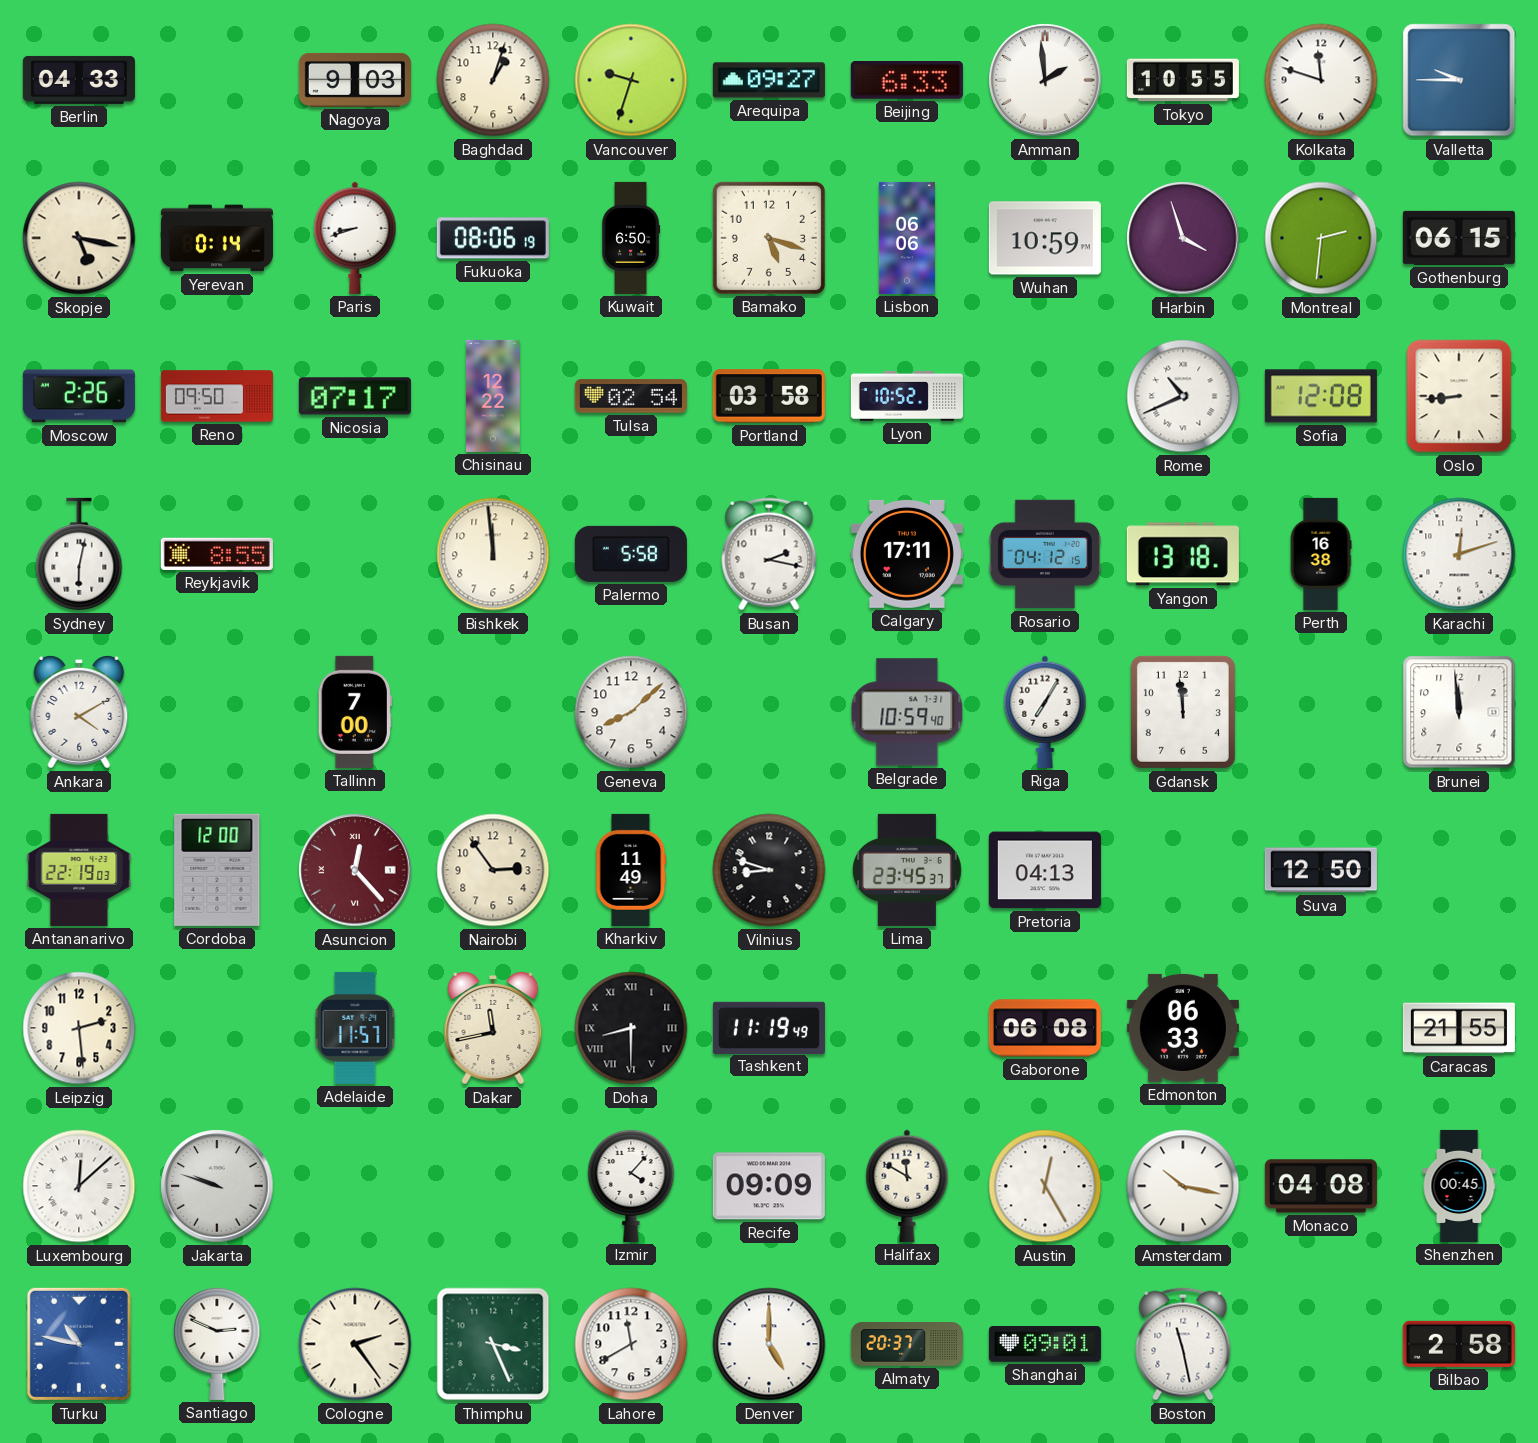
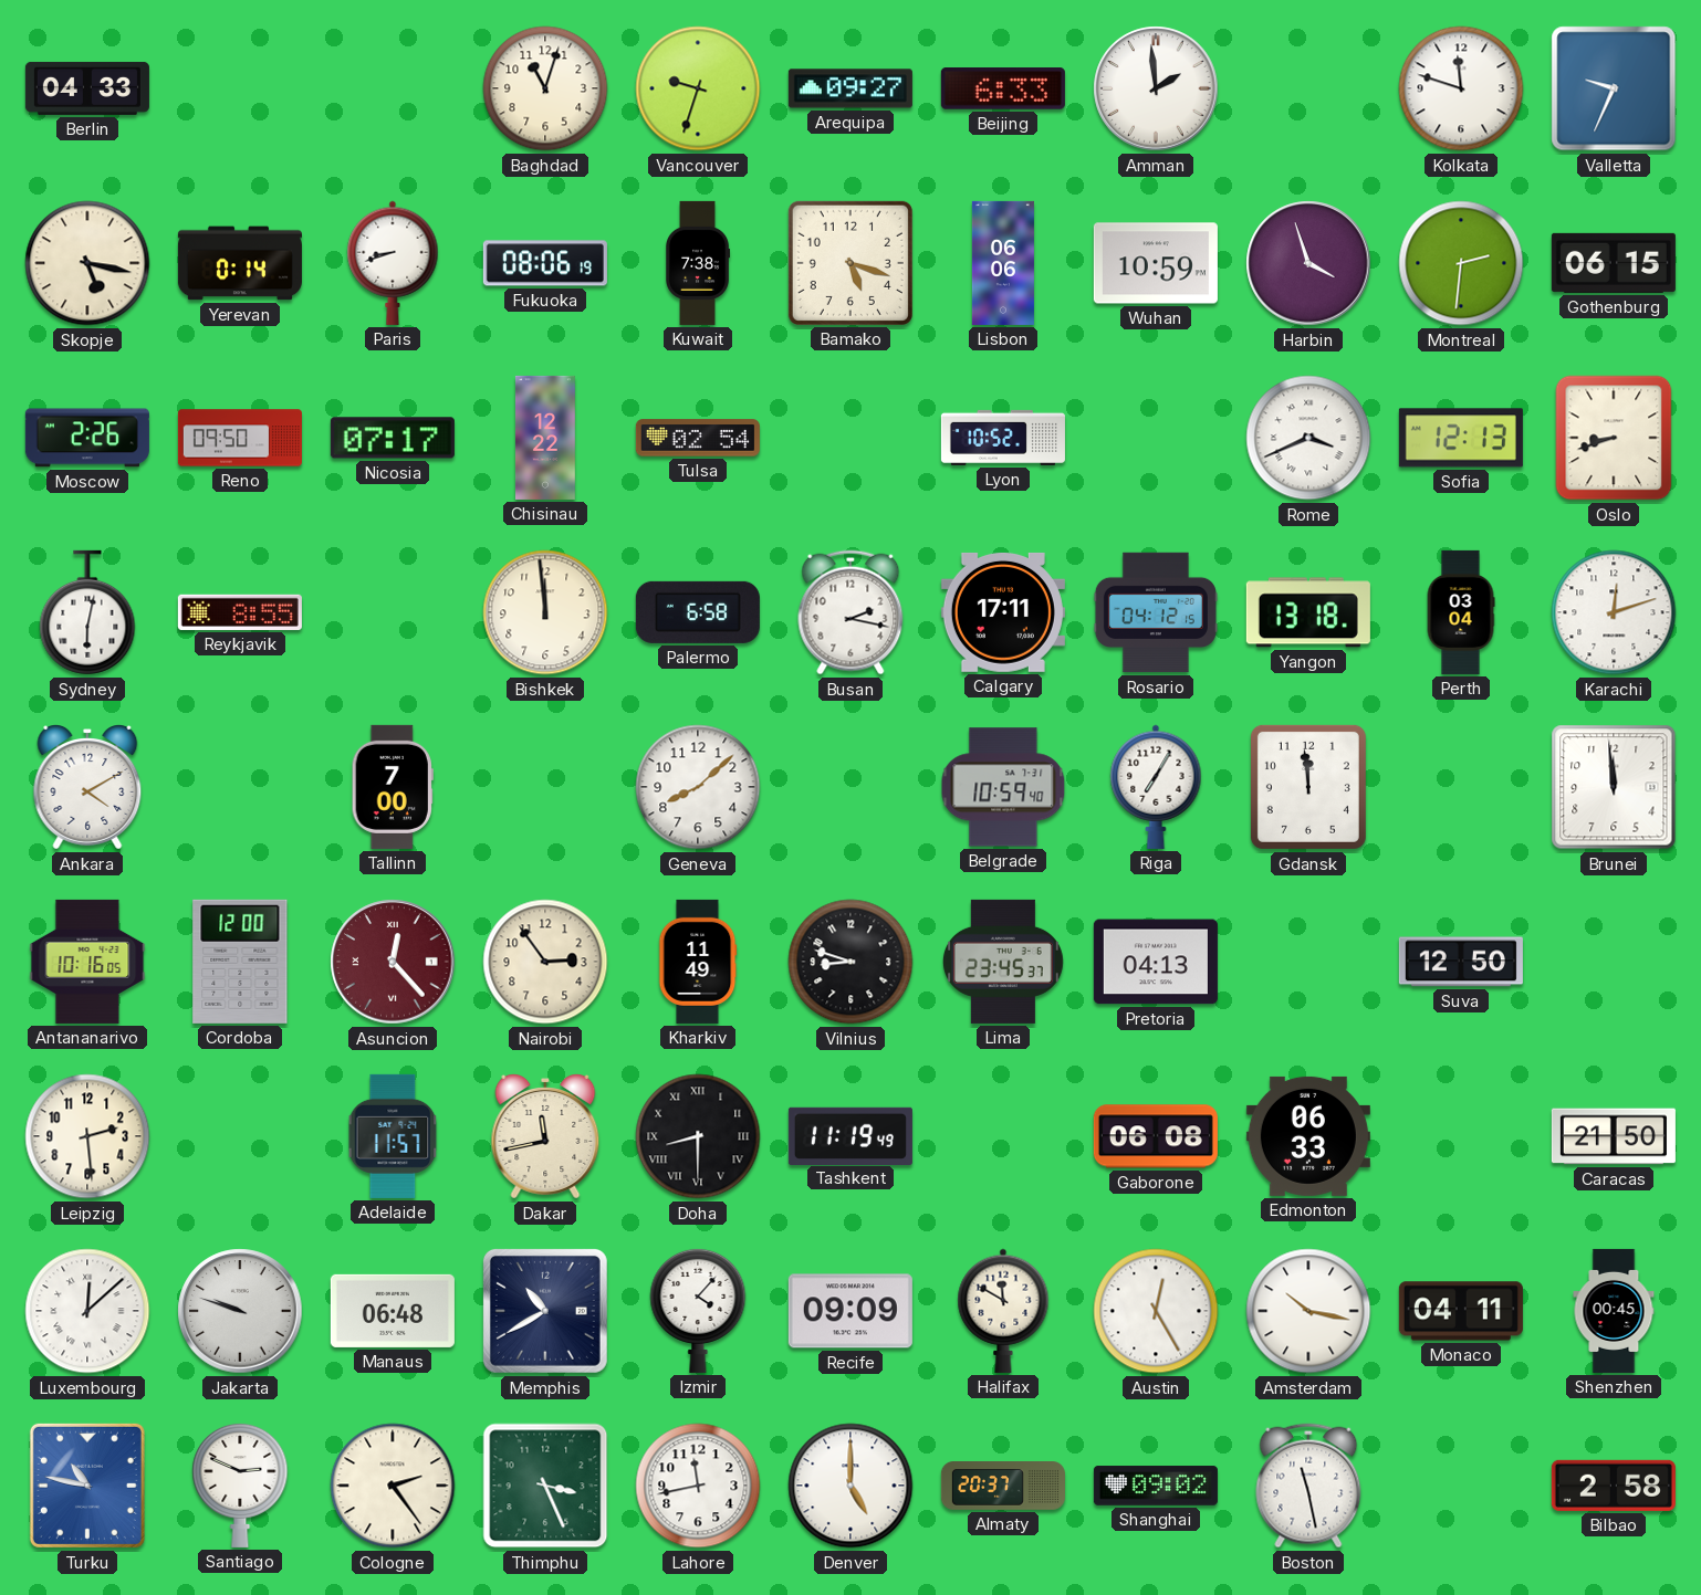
Nagoya: 9:03 -> none (355, 80)
Baghdad: 1:03 -> 11:03 (545, 88)
Tokyo: 10:55 -> none (1183, 80)
Valletta: 9:45 -> 9:34 (1614, 88)
Kuwait: 6:50 -> 7:38 (699, 263)
Portland: 03:58 -> none (769, 396)
Rome: 10:41 -> 3:41 (1308, 438)
Sofia: 12:08 -> 12:13 (1461, 438)
Oslo: 8:44 -> 8:42 (1614, 438)
Palermo: 5:58 -> 6:58 (698, 612)
Perth: 16:38 -> 03:04 (1461, 612)
Antananarivo: 22:19 -> 10:16 (87, 962)
Caracas: 21:55 -> 21:50 (1614, 1136)
Manaus: none -> 06:48 (393, 1311)
Memphis: none -> 10:40 (545, 1311)
Monaco: 04:08 -> 04:11 (1461, 1311)
Lahore: 11:40 -> 11:43 (698, 1486)
Shanghai: 09:01 -> 09:02 (1156, 1486)
